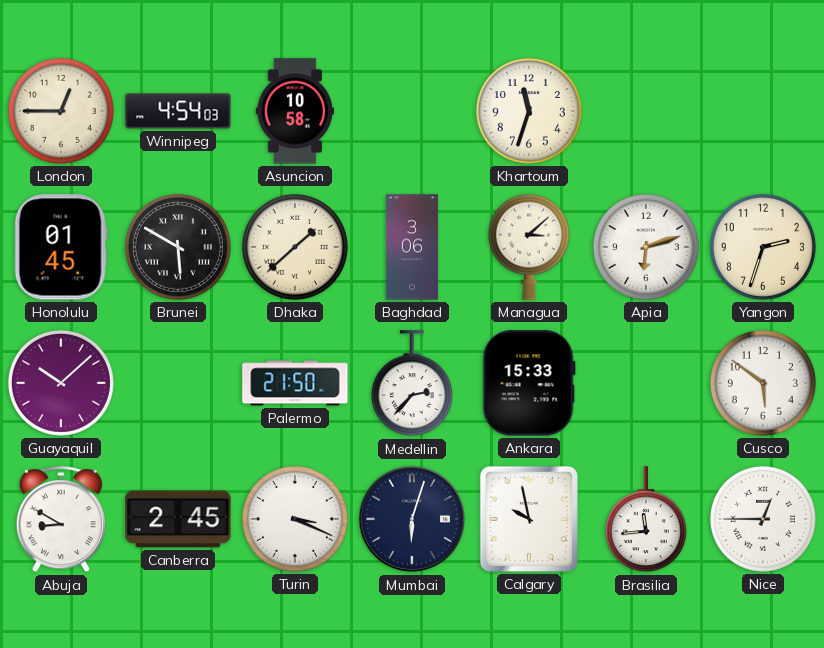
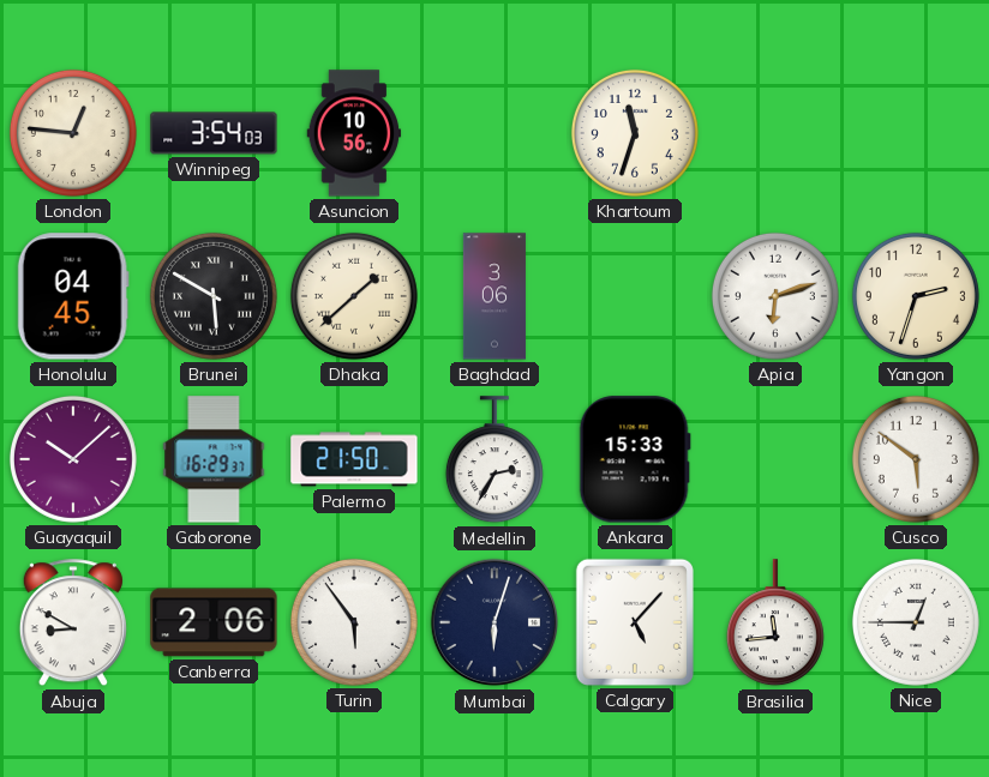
London: 12:45 -> 12:46 (73, 133)
Winnipeg: 4:54 -> 3:54 (214, 133)
Asuncion: 10:58 -> 10:56 (354, 133)
Honolulu: 01:45 -> 04:45 (73, 296)
Managua: 3:08 -> none (529, 247)
Gaborone: none -> 16:29 (214, 459)
Medellin: 2:37 -> 2:35 (495, 460)
Canberra: 2:45 -> 2:06 (214, 622)
Turin: 3:19 -> 5:54 (354, 622)
Calgary: 9:58 -> 5:07 (635, 622)
